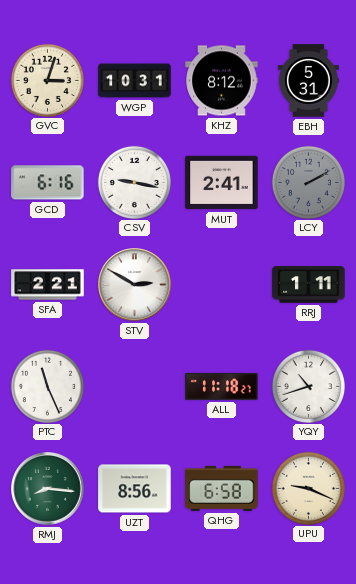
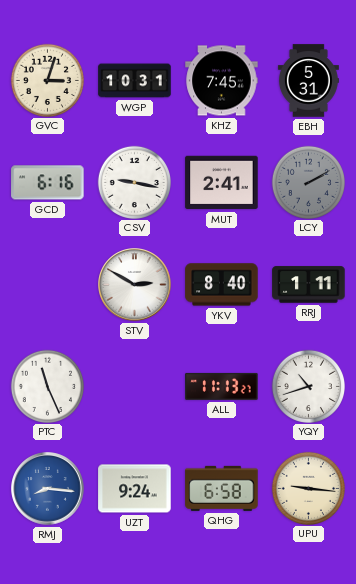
KHZ: 8:12 -> 7:45 (222, 81)
SFA: 2:21 -> none (48, 285)
YKV: none -> 8:40 (222, 285)
ALL: 11:18 -> 11:13 (222, 386)
RMJ dial: green -> blue (48, 489)
UZT: 8:56 -> 9:24 (135, 489)
UPU: 9:19 -> 9:16 (308, 488)
